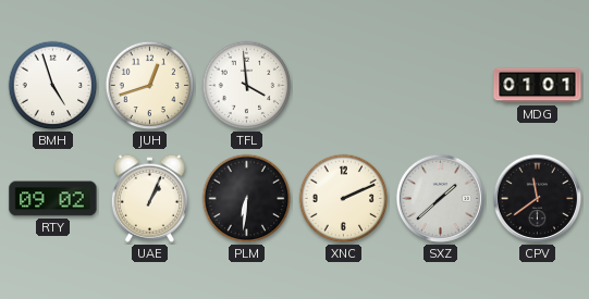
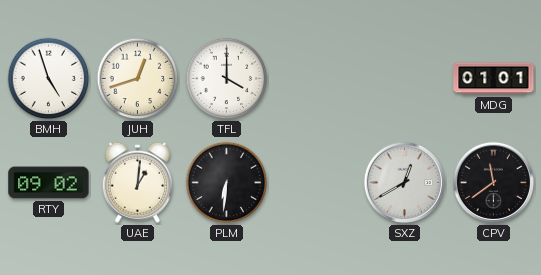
TFL: 3:59 -> 4:00 (227, 79)
UAE: 1:04 -> 1:01 (137, 182)
XNC: 2:11 -> none (344, 199)
SXZ: 1:38 -> 12:40 (404, 182)
